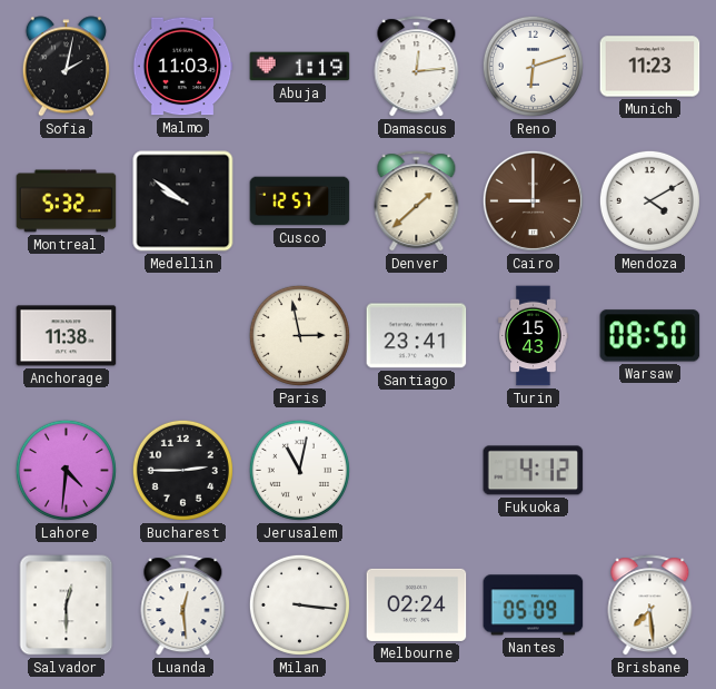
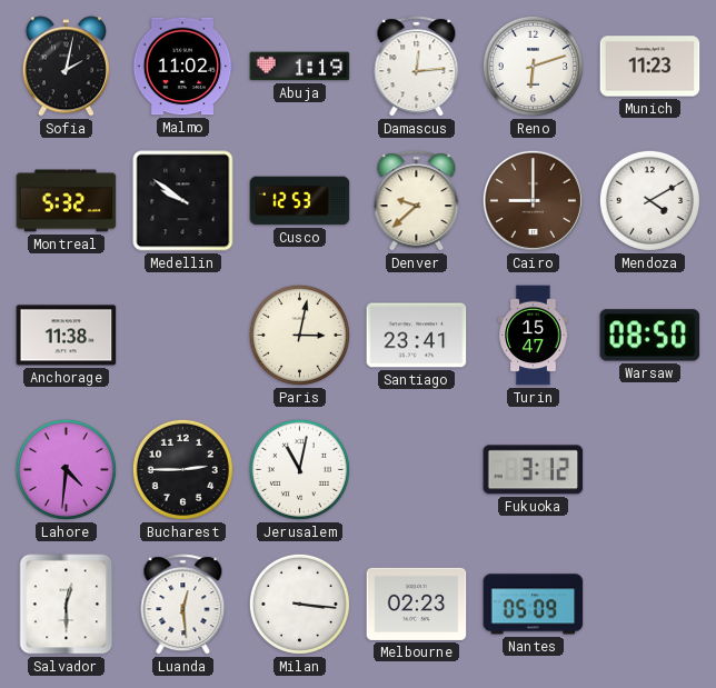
Malmo: 11:03 -> 11:02 (182, 67)
Cusco: 12:57 -> 12:53 (300, 201)
Denver: 1:38 -> 9:38 (417, 201)
Paris: 2:58 -> 3:02 (299, 335)
Turin: 15:43 -> 15:47 (534, 336)
Fukuoka: 4:12 -> 3:12 (534, 470)
Melbourne: 02:24 -> 02:23 (417, 604)
Brisbane: 7:29 -> none (650, 606)
